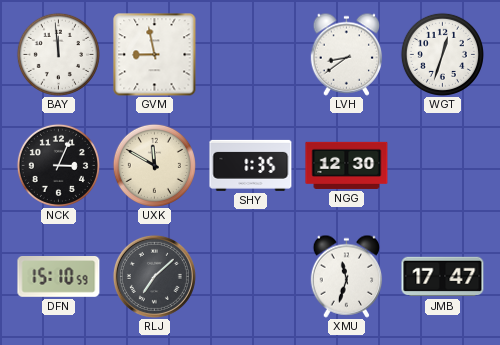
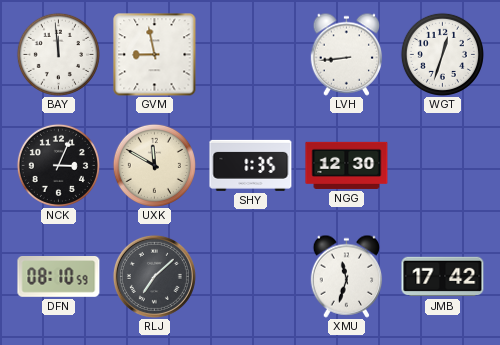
LVH: 8:39 -> 8:44 (347, 54)
DFN: 15:10 -> 08:10 (59, 277)
JMB: 17:47 -> 17:42 (443, 277)
